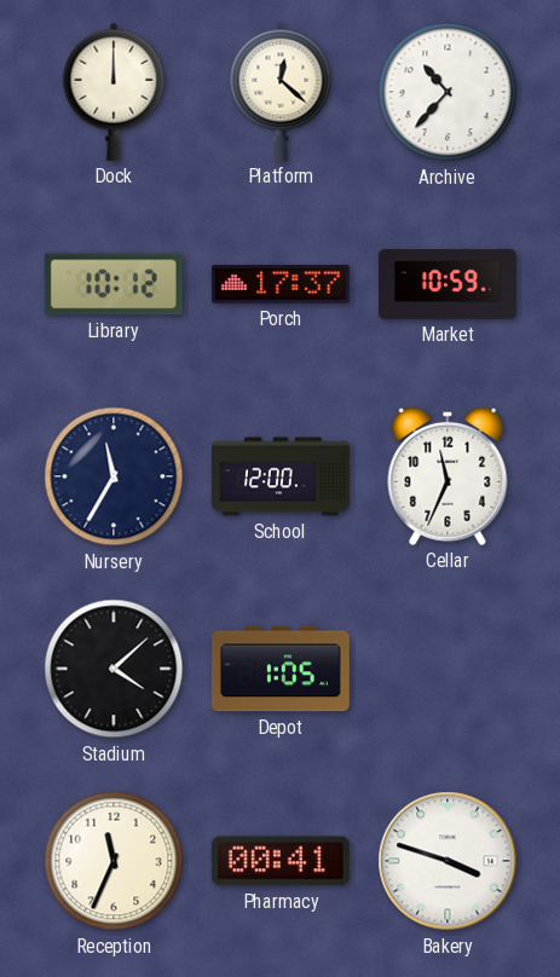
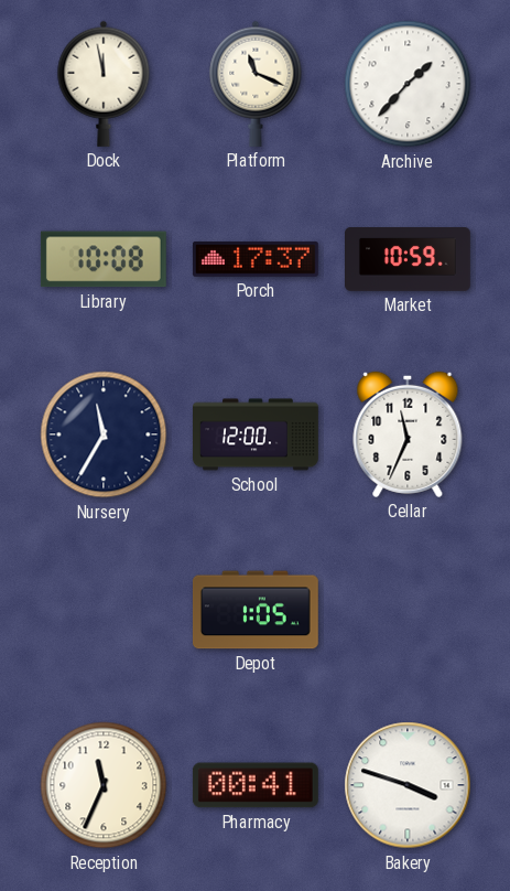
Dock: 12:00 -> 11:58 (104, 84)
Platform: 12:22 -> 11:19 (256, 84)
Archive: 10:37 -> 1:37 (408, 84)
Library: 10:12 -> 10:08 (104, 259)
Stadium: 4:08 -> none (114, 669)
